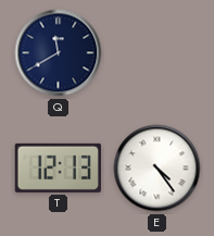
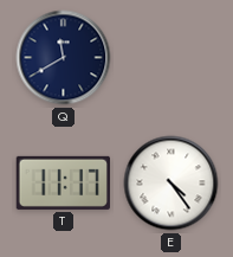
T: 12:13 -> 11:17 (63, 182)
